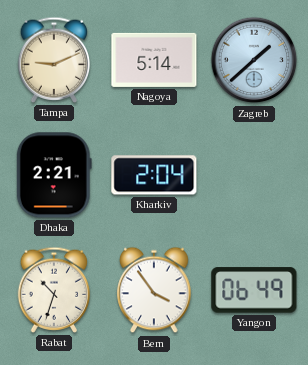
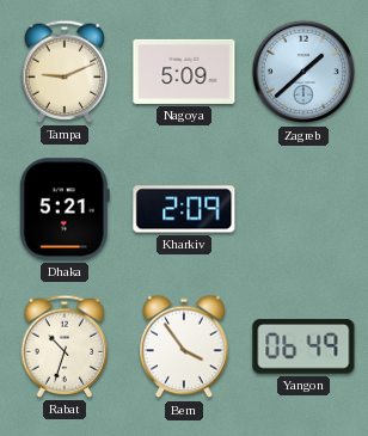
Nagoya: 5:14 -> 5:09 (184, 72)
Dhaka: 2:21 -> 5:21 (65, 209)
Kharkiv: 2:04 -> 2:09 (184, 209)
